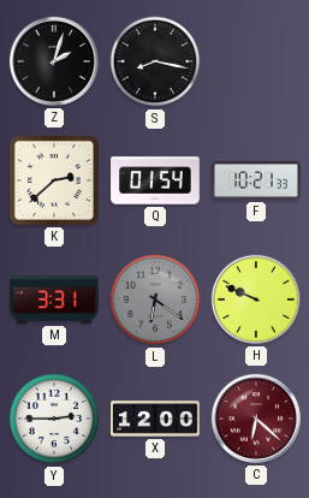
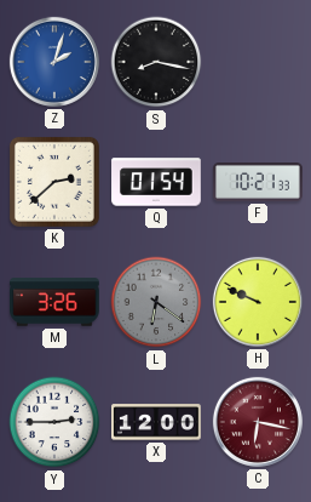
Z dial: black -> blue (54, 62)
M: 3:31 -> 3:26 (56, 302)
C: 6:22 -> 6:17 (258, 422)
